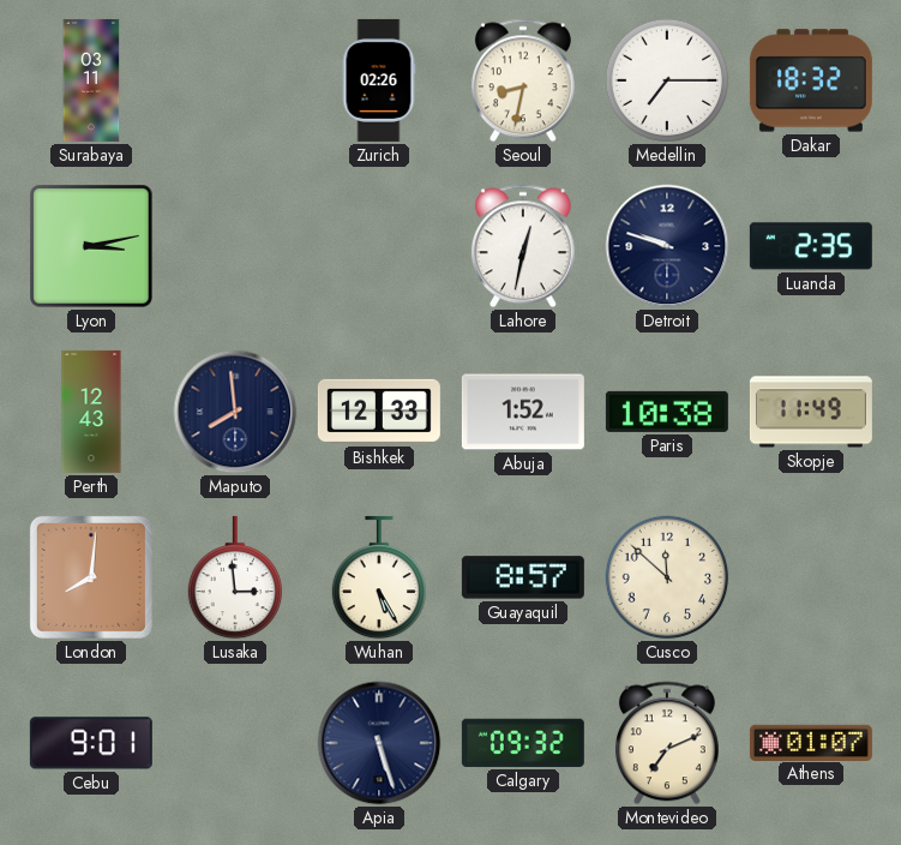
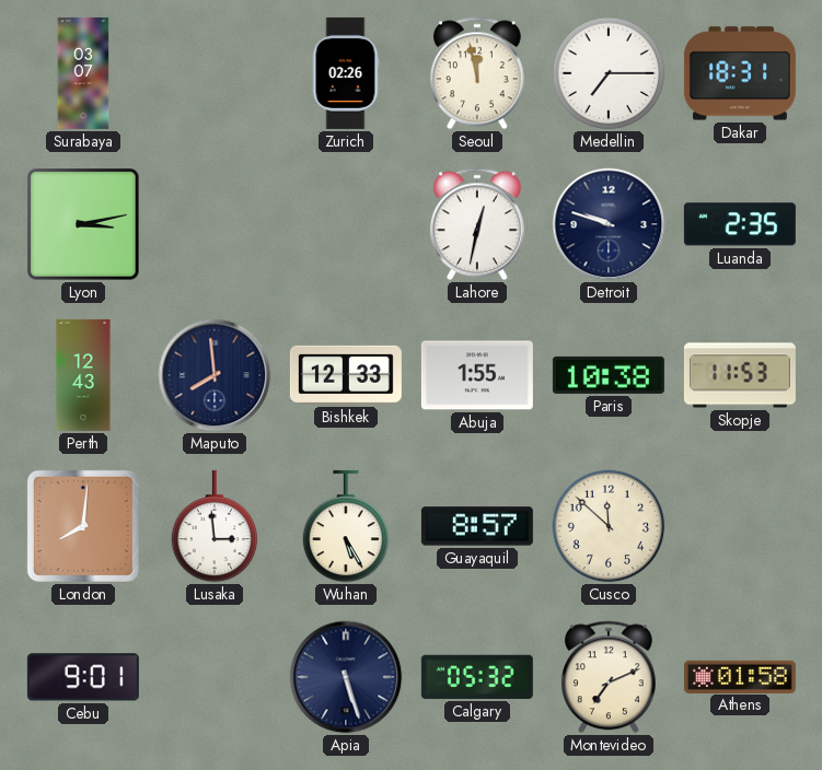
Surabaya: 03:11 -> 03:07 (83, 73)
Seoul: 8:32 -> 11:58 (477, 73)
Dakar: 18:32 -> 18:31 (740, 73)
Abuja: 1:52 -> 1:55 (477, 375)
Skopje: 11:49 -> 11:53 (740, 375)
Calgary: 09:32 -> 05:32 (477, 677)
Athens: 01:07 -> 01:58 (740, 676)
